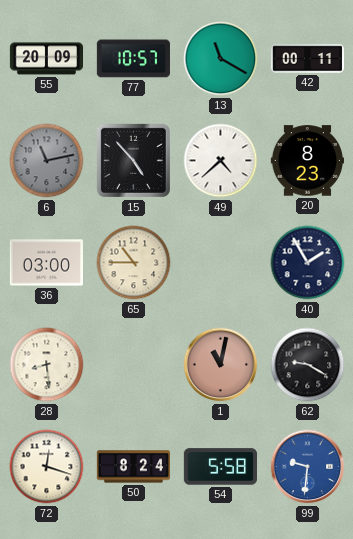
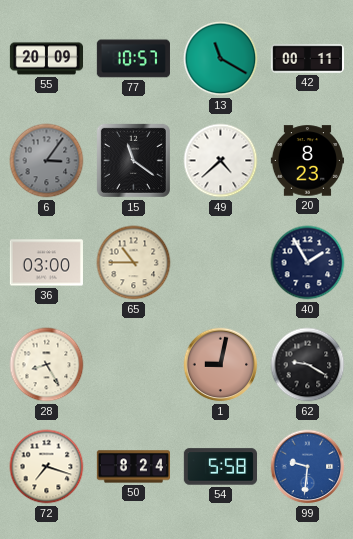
6: 11:13 -> 3:06 (47, 161)
15: 4:53 -> 11:21 (133, 160)
28: 8:29 -> 8:25 (47, 365)
1: 11:02 -> 9:02 (221, 365)
72: 12:18 -> 7:18 (47, 467)
